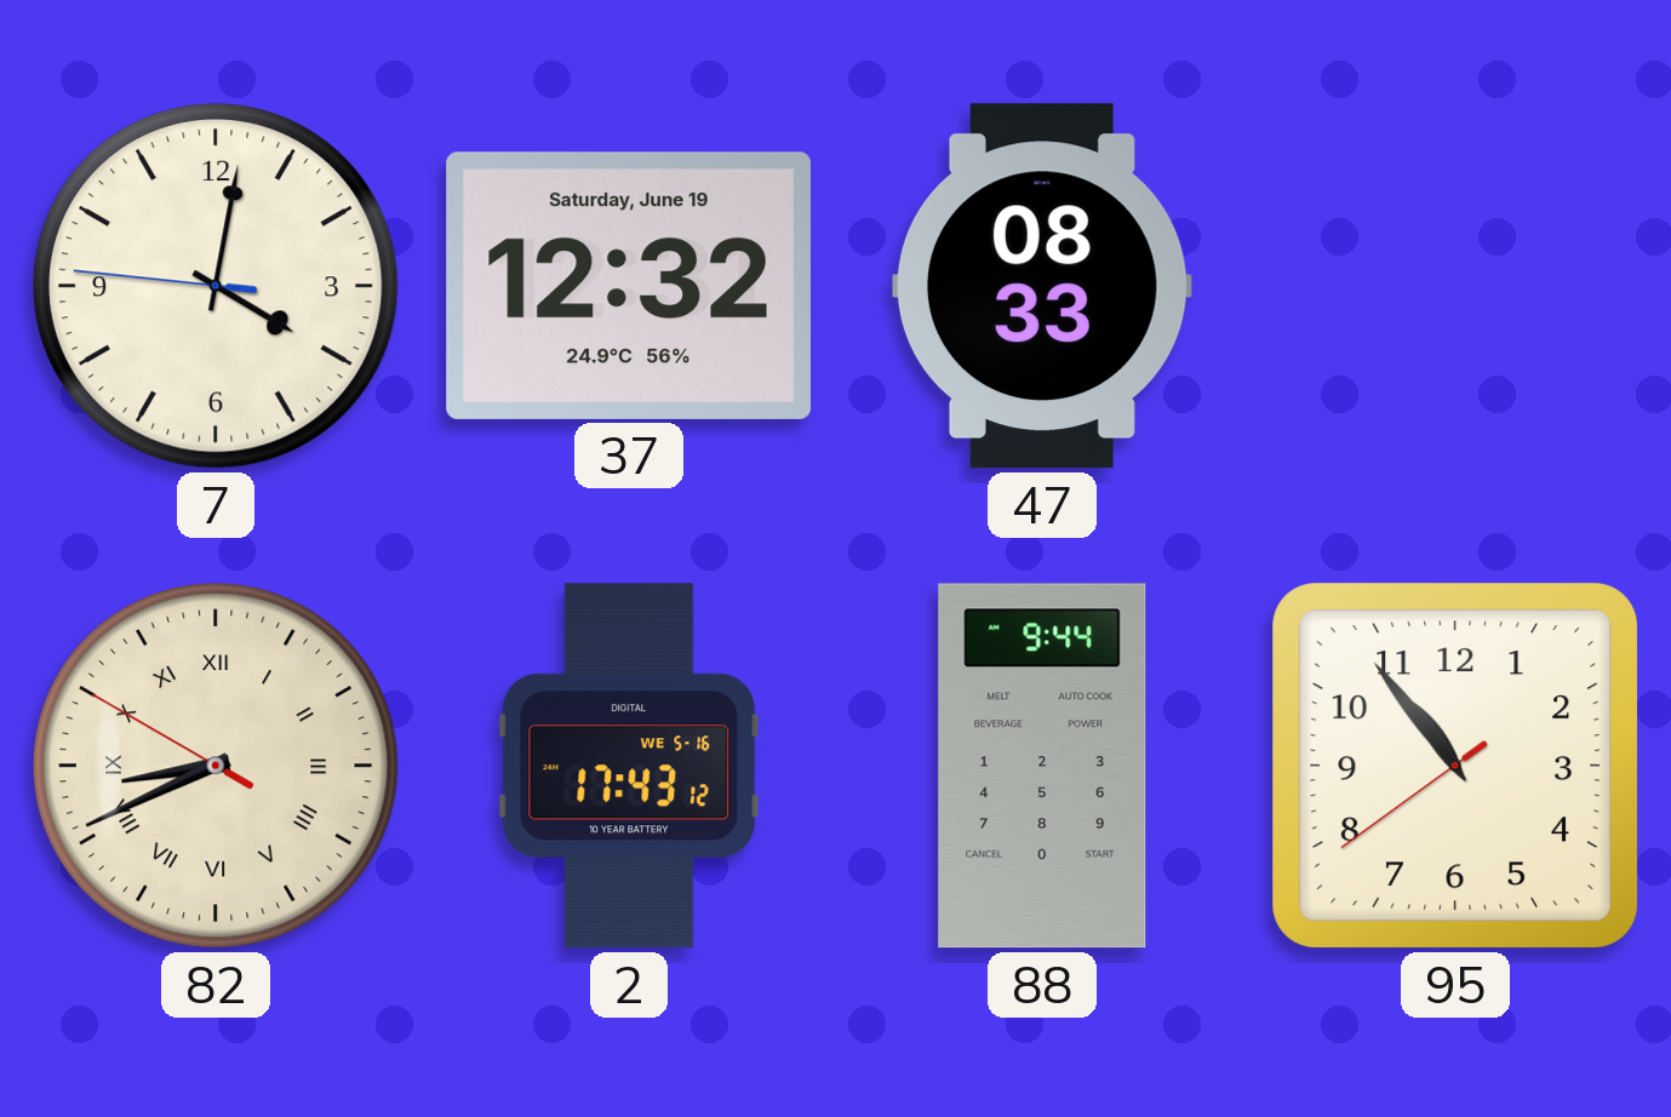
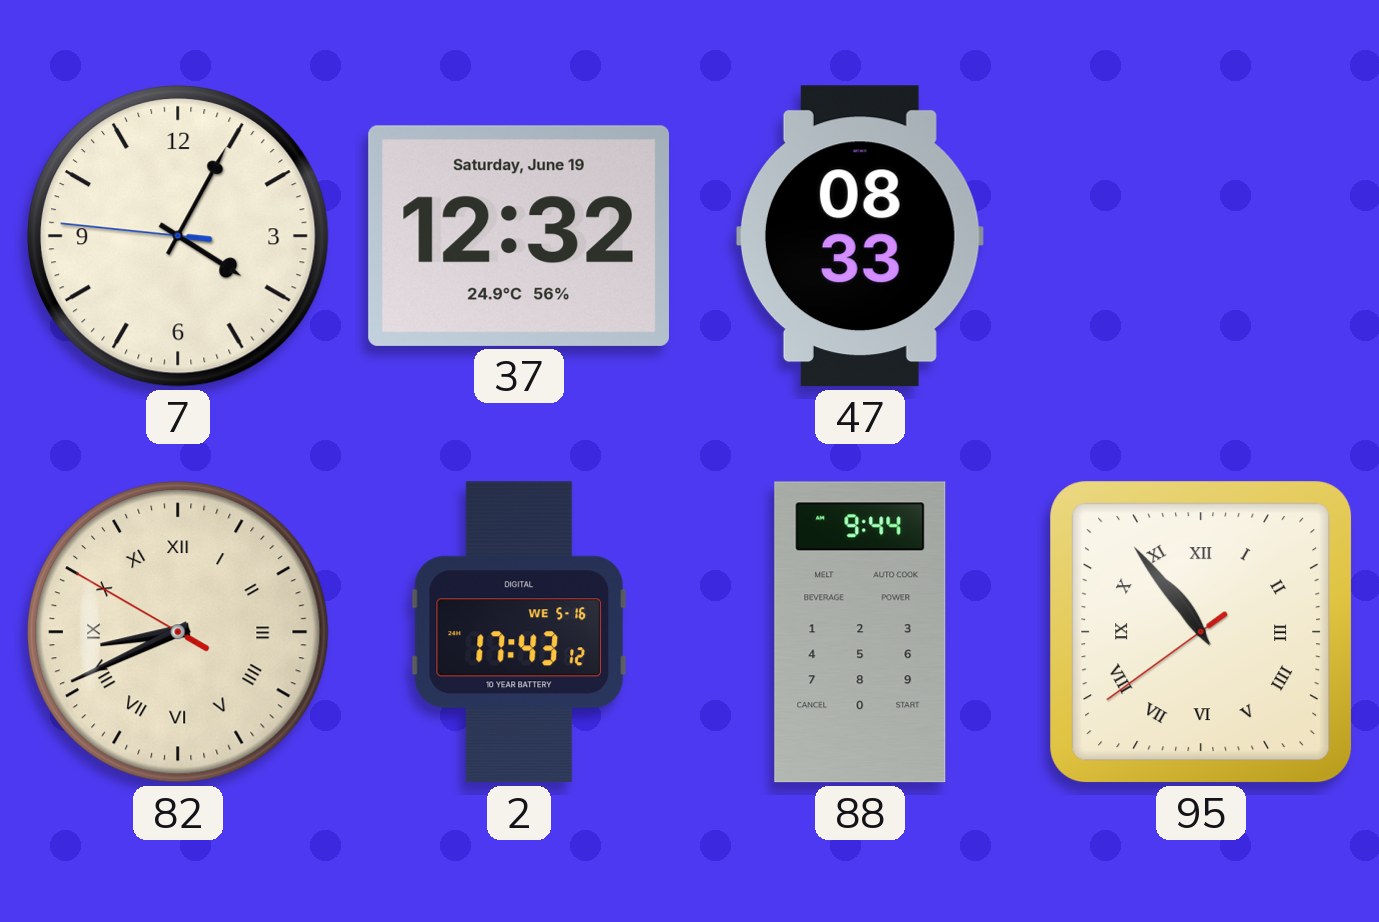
7: 4:01 -> 4:04 (178, 236)
95 numerals: Arabic -> Roman (1201, 632)
